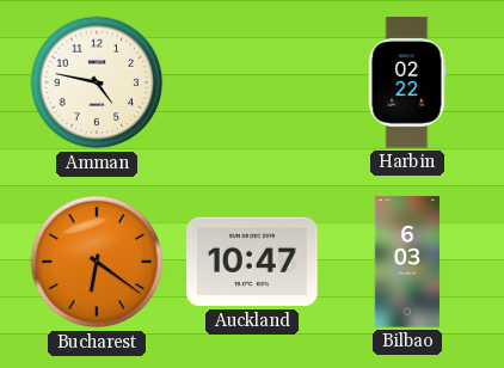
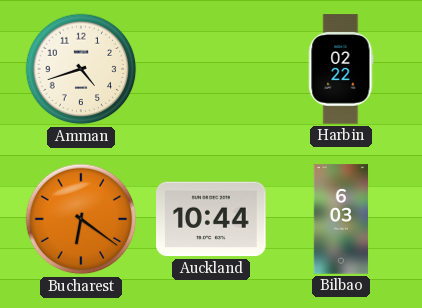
Amman: 4:47 -> 4:42 (81, 69)
Auckland: 10:47 -> 10:44 (211, 219)
